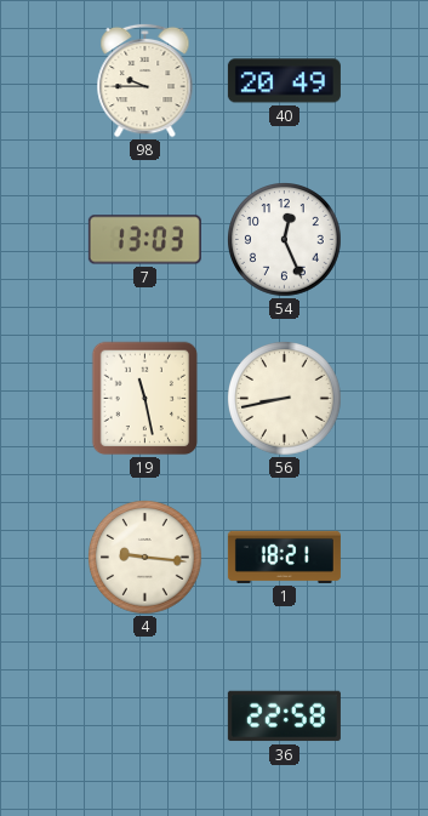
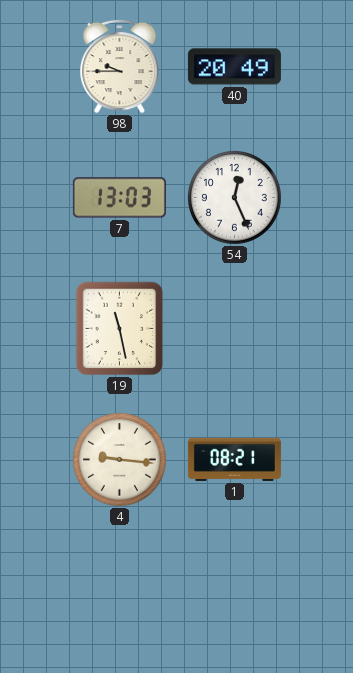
56: 8:43 -> none (285, 399)
1: 18:21 -> 08:21 (234, 459)
36: 22:58 -> none (284, 717)
